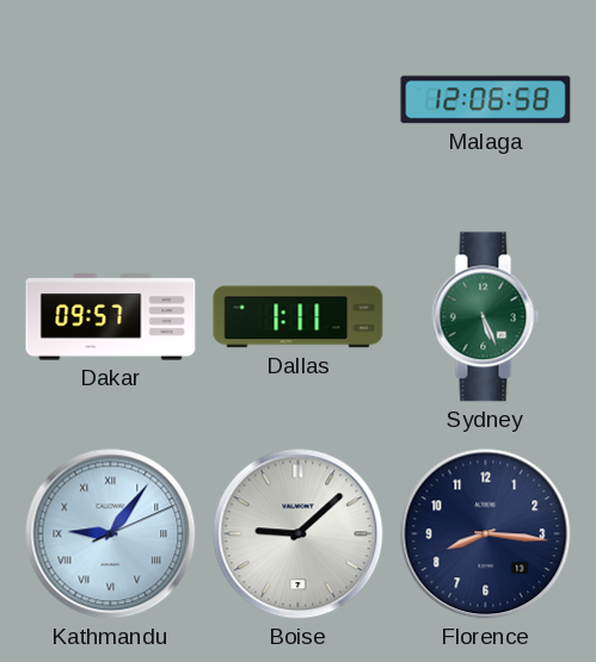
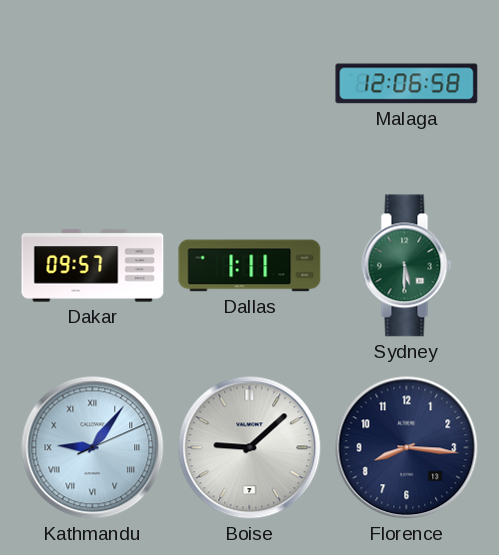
Sydney: 5:26 -> 5:30 (407, 266)
